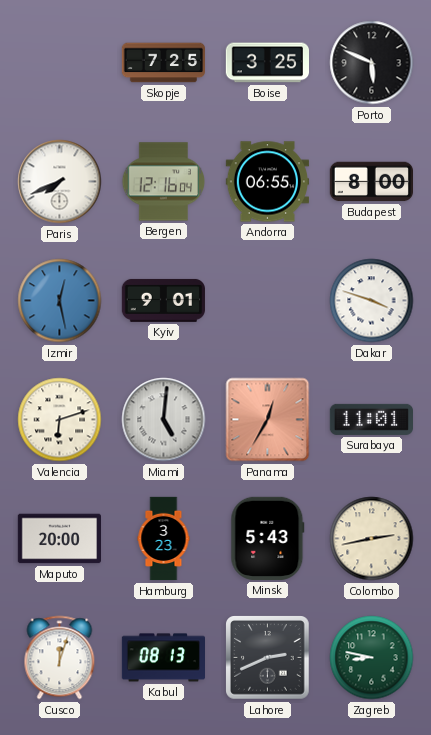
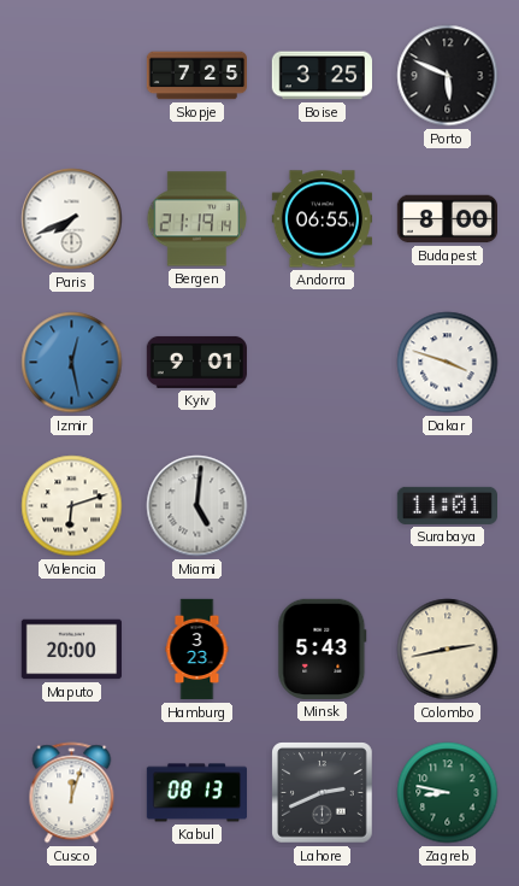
Bergen: 12:16 -> 21:19 (197, 219)
Panama: 12:35 -> none (268, 420)
